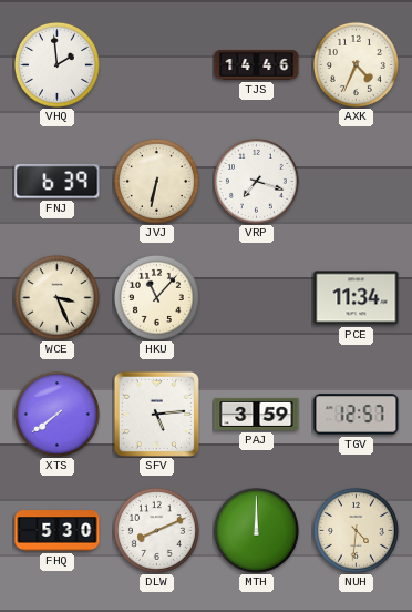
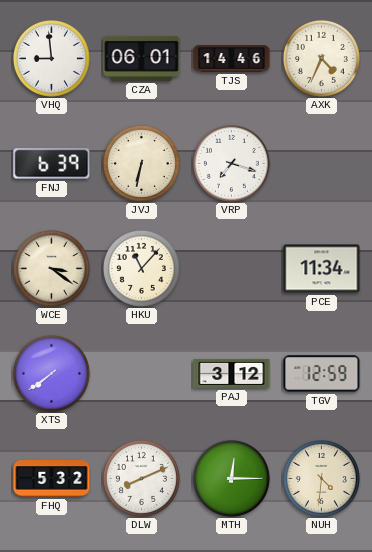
VHQ: 1:59 -> 8:59 (51, 58)
CZA: none -> 06:01 (142, 58)
WCE: 3:26 -> 3:21 (51, 268)
SFV: 5:14 -> none (156, 414)
PAJ: 3:59 -> 3:12 (232, 373)
TGV: 12:57 -> 12:59 (322, 374)
FHQ: 5:30 -> 5:32 (52, 479)
MTH: 12:00 -> 12:15 (231, 478)
